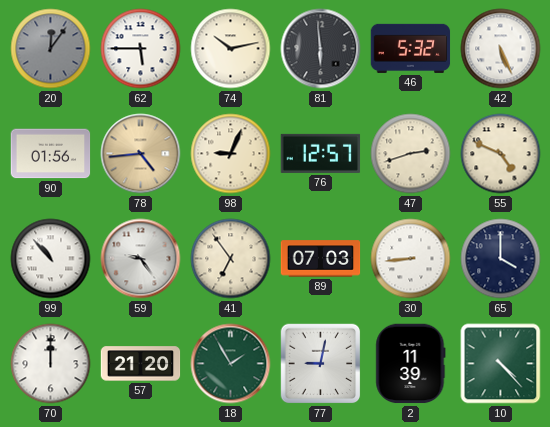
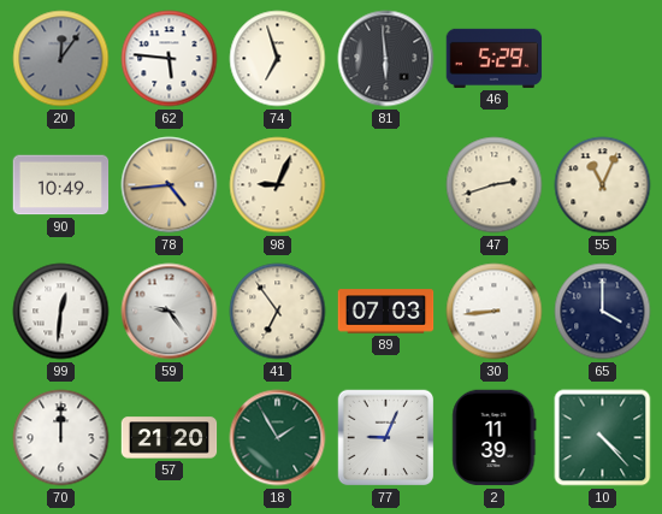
62: 5:45 -> 5:46 (170, 59)
74: 10:13 -> 6:57 (278, 59)
46: 5:32 -> 5:29 (495, 58)
42: 5:26 -> none (501, 49)
90: 01:56 -> 10:49 (61, 185)
76: 12:57 -> none (321, 153)
55: 4:49 -> 11:04 (603, 185)
99: 10:53 -> 12:31 (61, 312)
77: 9:02 -> 9:04 (386, 438)
